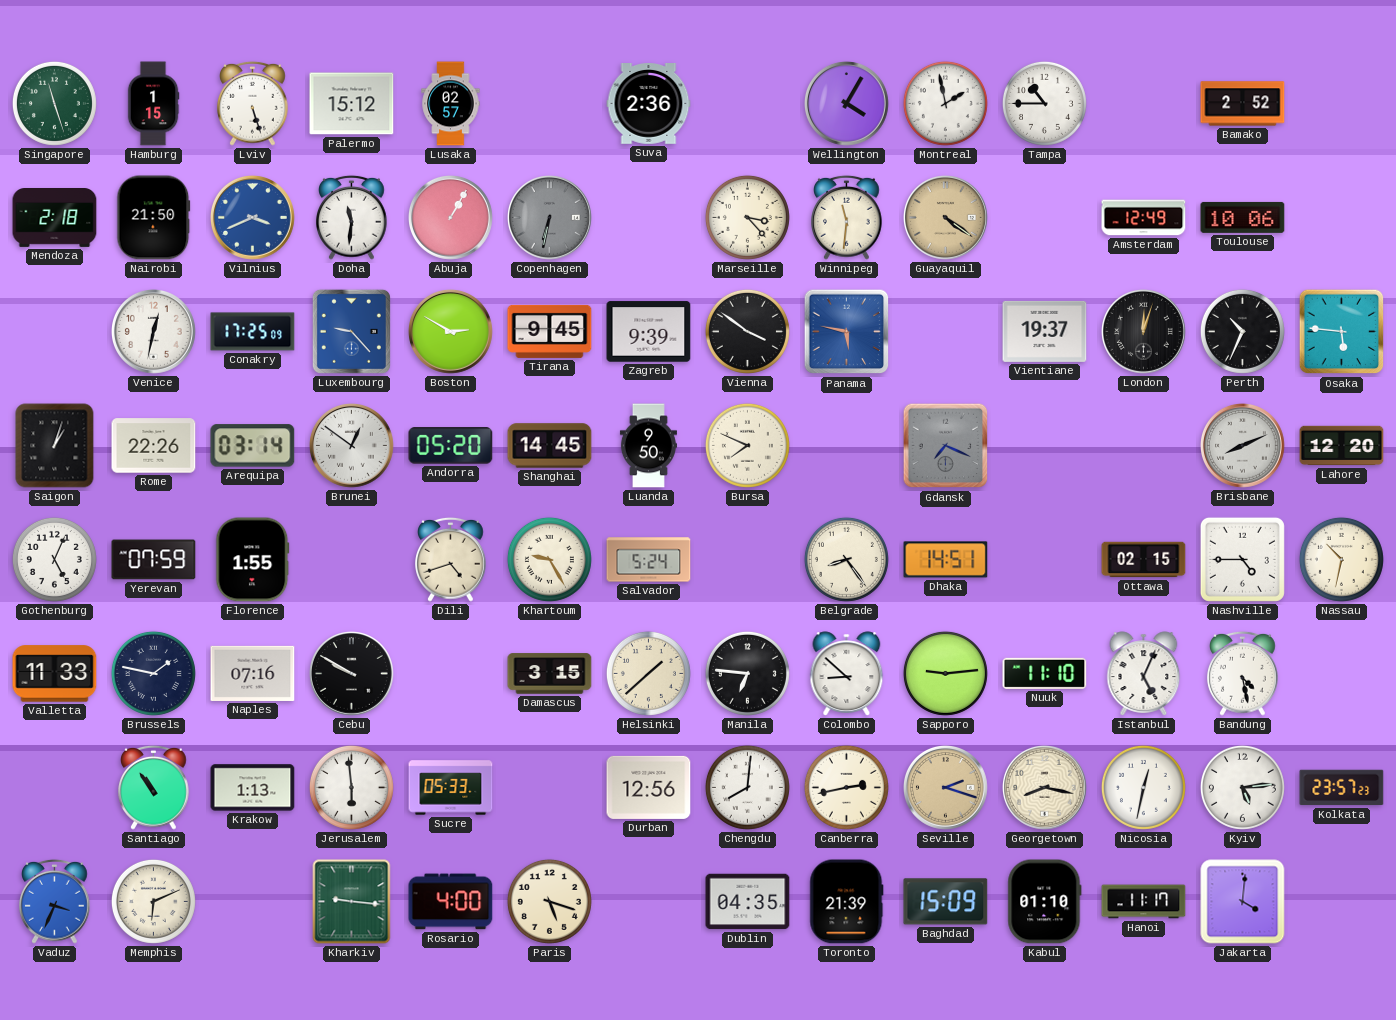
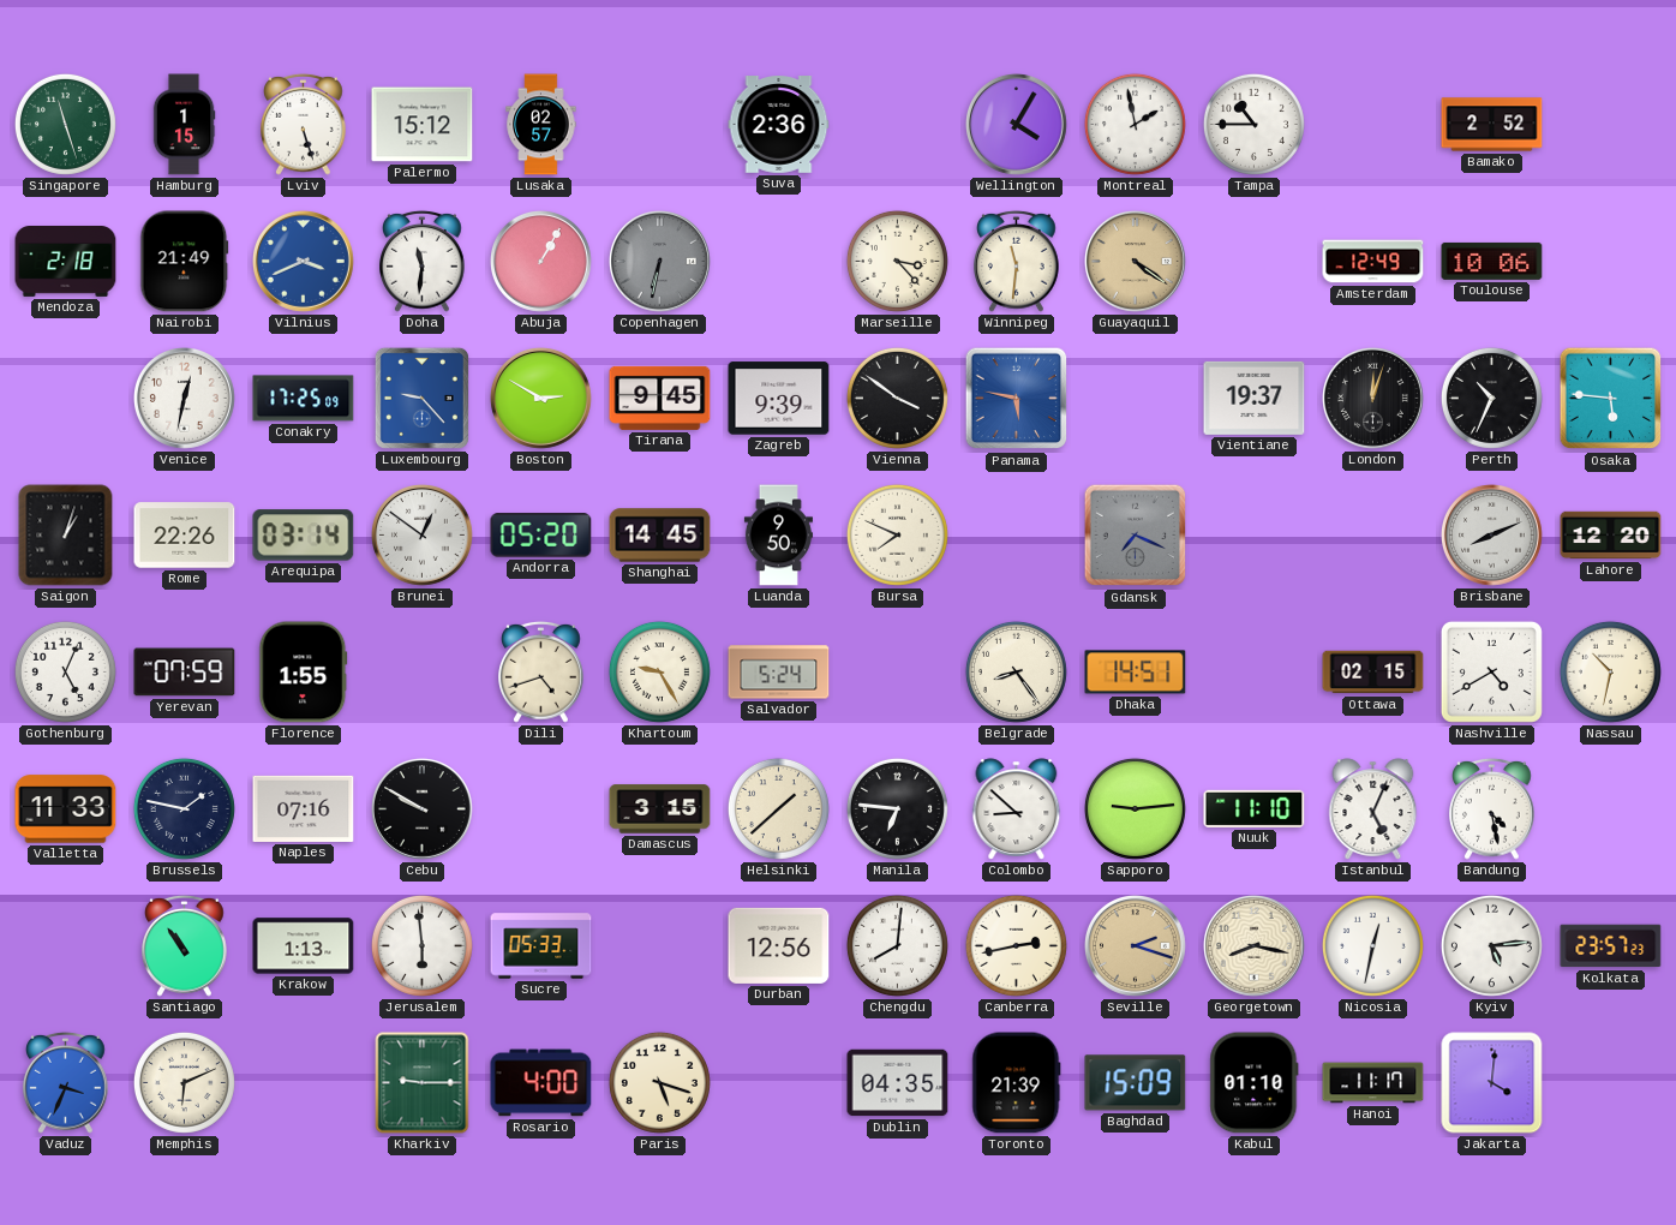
Nairobi: 21:50 -> 21:49 (185, 262)
Nashville: 4:45 -> 4:40 (1491, 671)
Kharkiv: 9:16 -> 9:15 (423, 1083)
